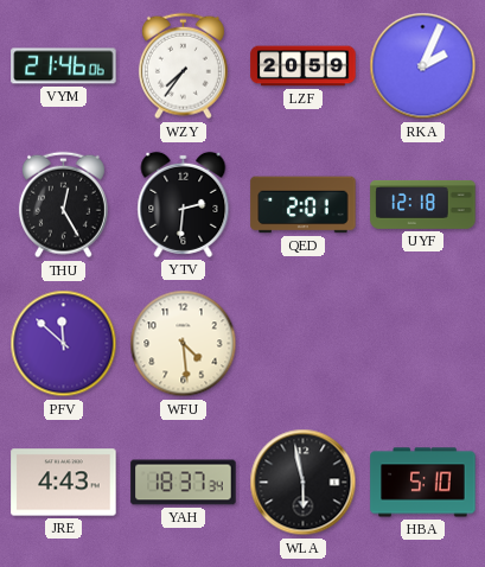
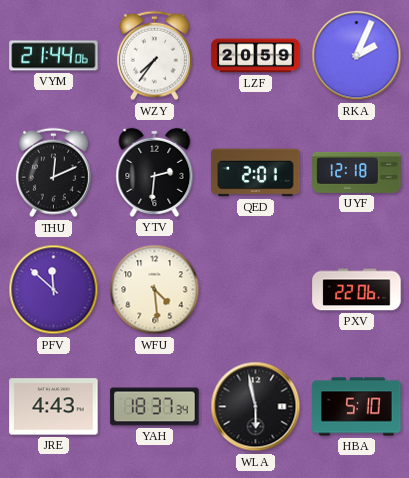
VYM: 21:46 -> 21:44 (54, 56)
THU: 12:25 -> 12:11 (53, 173)
PXV: none -> 22:06 (357, 290)
